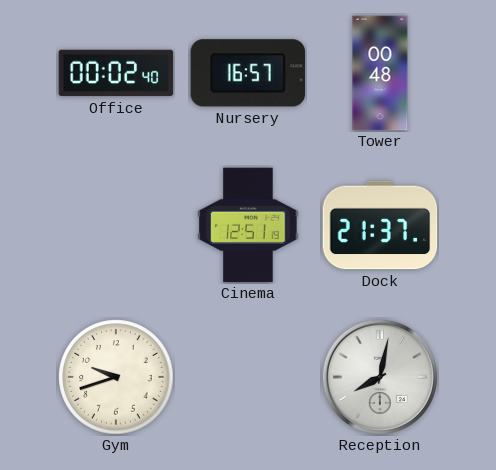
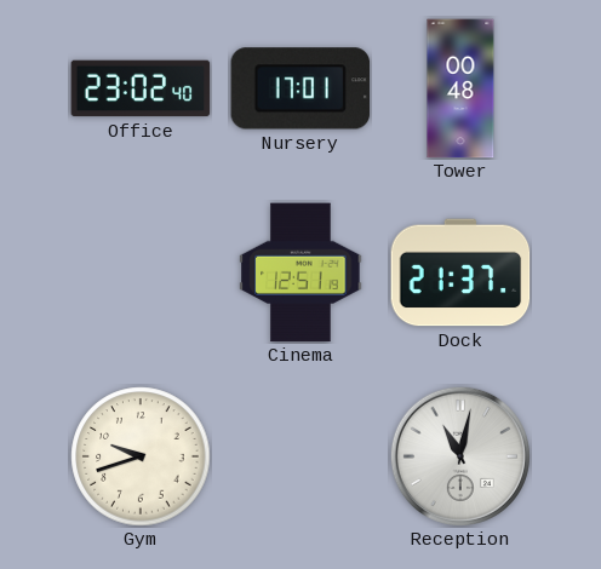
Office: 00:02 -> 23:02 (141, 88)
Nursery: 16:57 -> 17:01 (300, 88)
Reception: 8:02 -> 11:02 (460, 456)
